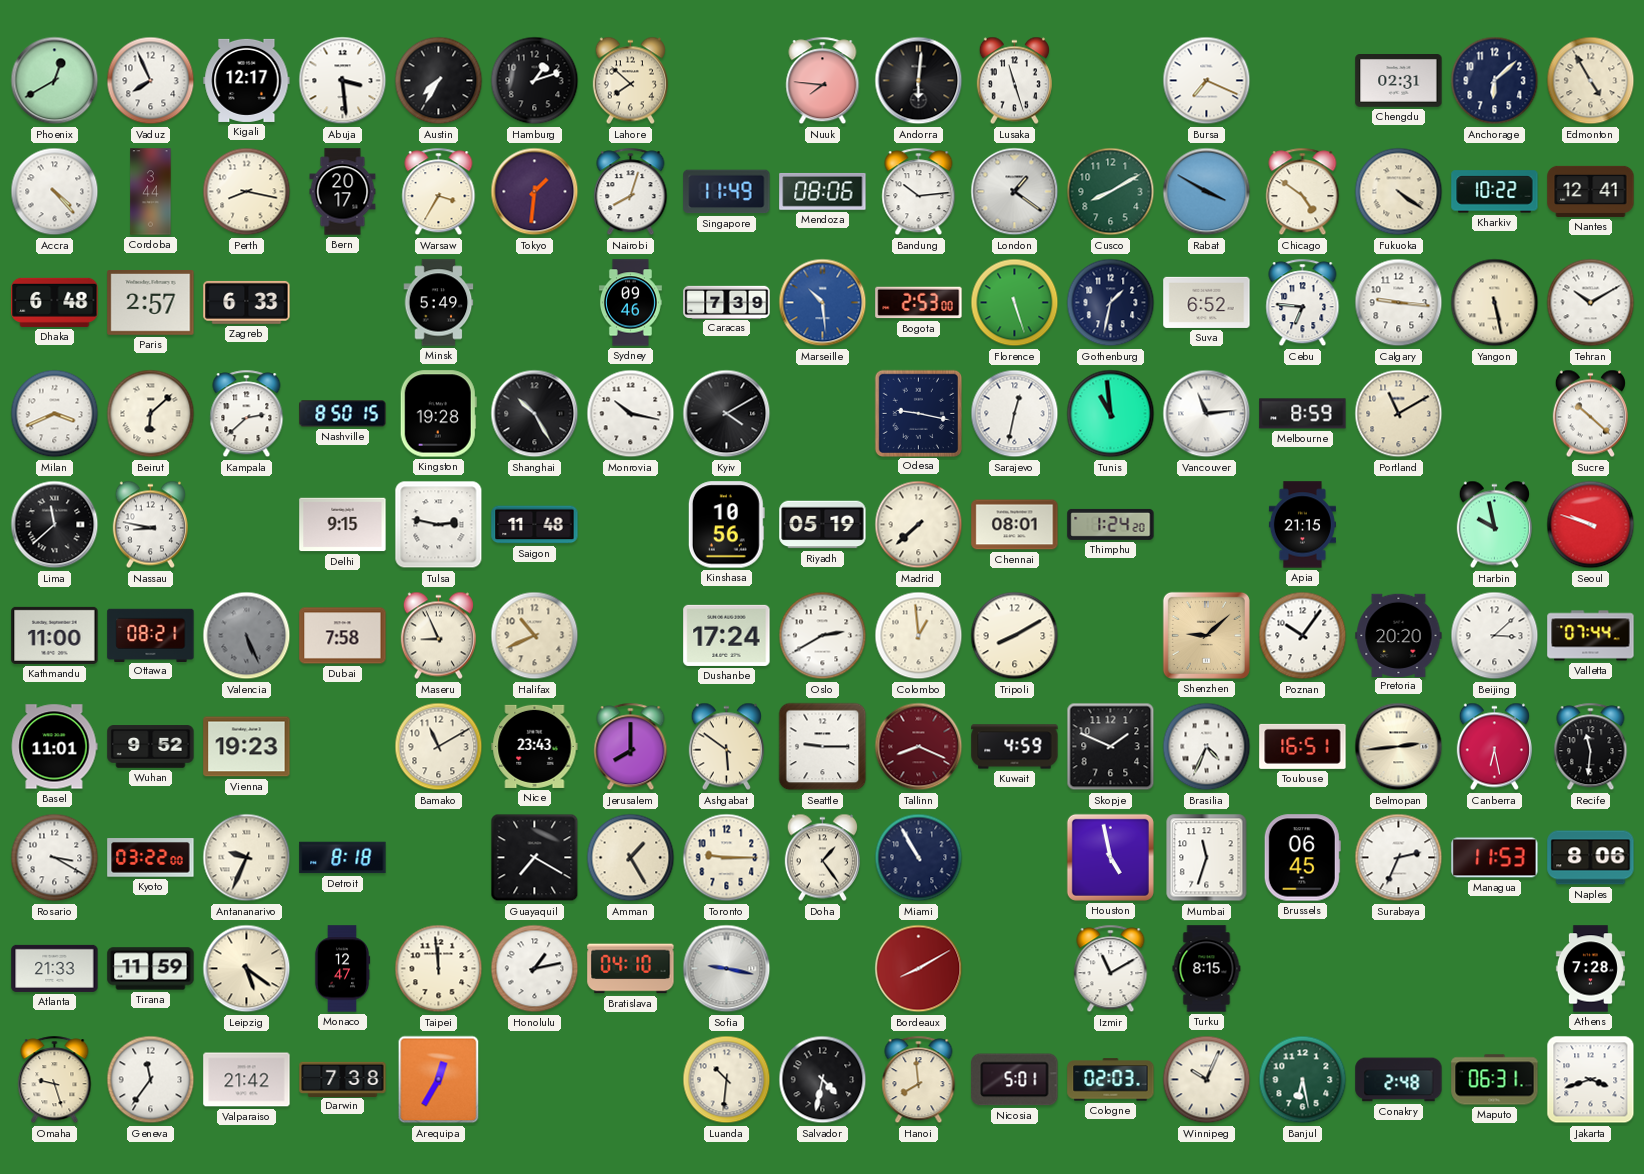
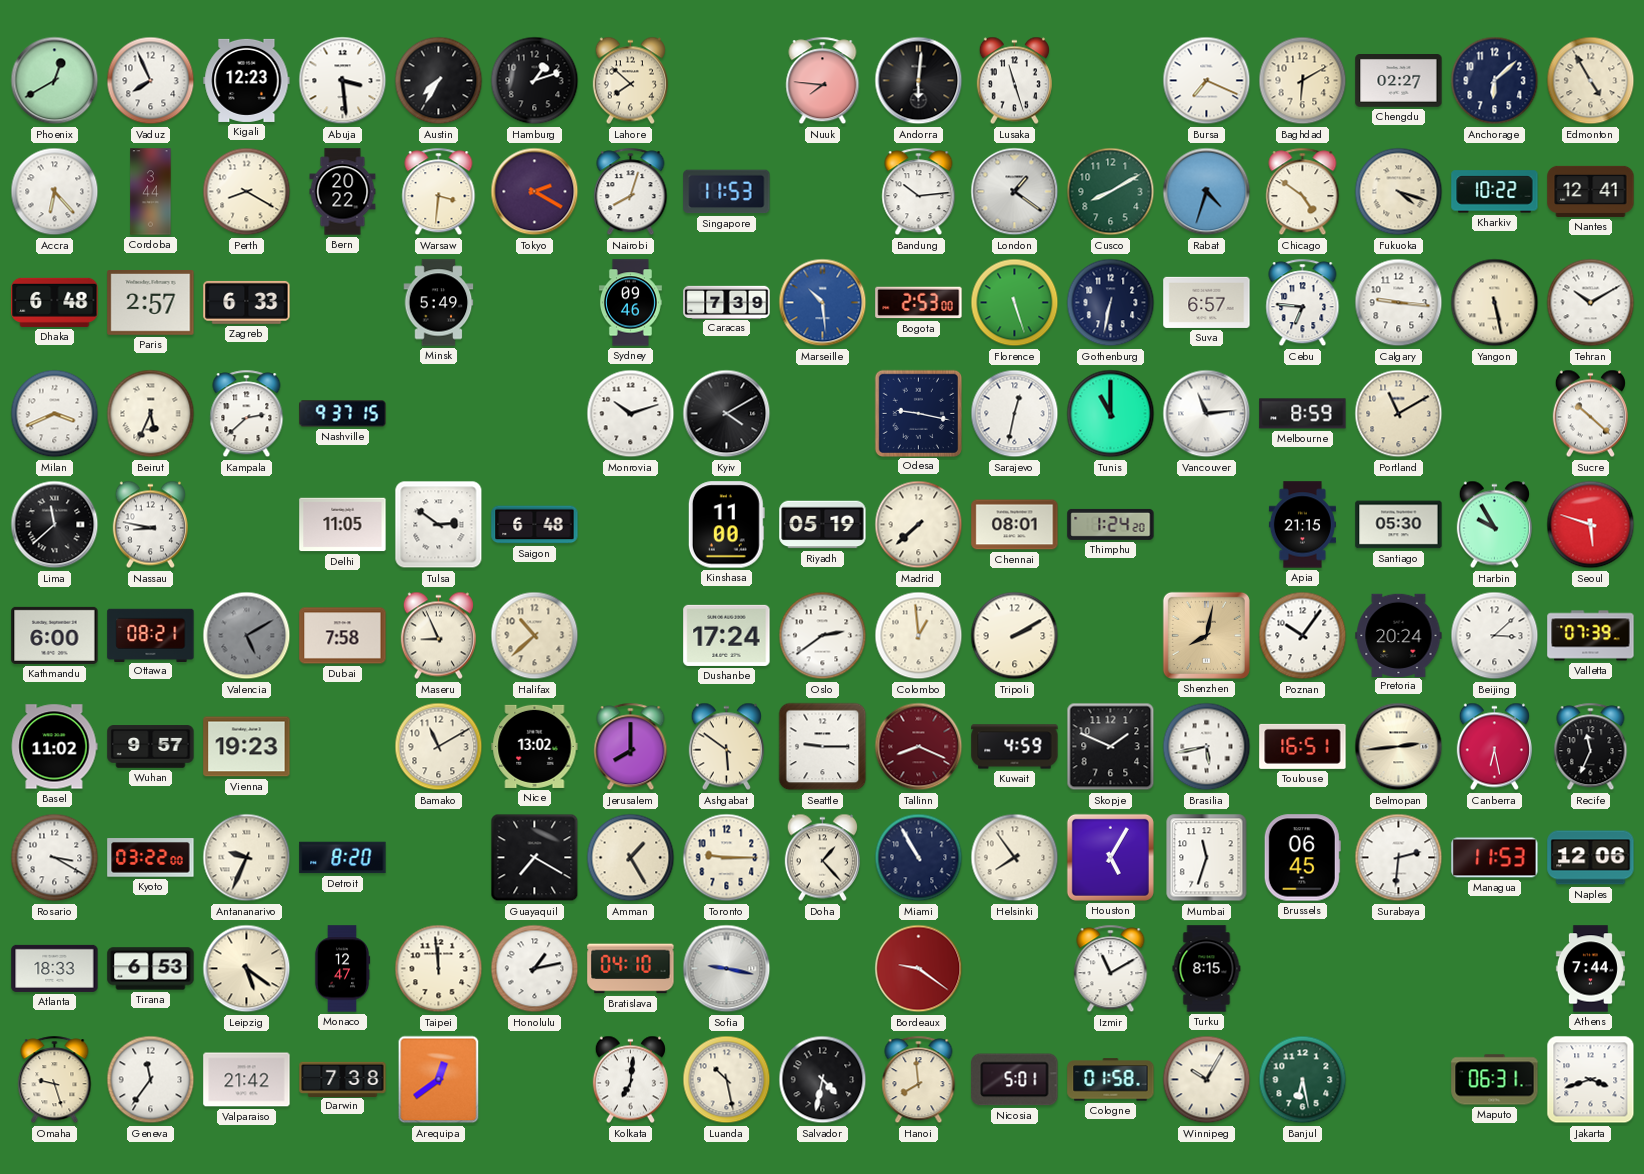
Kigali: 12:17 -> 12:23 (247, 80)
Baghdad: none -> 6:10 (1303, 81)
Chengdu: 02:31 -> 02:27 (1399, 81)
Accra: 4:23 -> 6:23 (55, 192)
Perth: 8:17 -> 8:20 (247, 192)
Bern: 20:17 -> 20:22 (343, 192)
Warsaw: 3:35 -> 3:31 (439, 192)
Tokyo: 1:31 -> 2:20 (535, 192)
Singapore: 11:49 -> 11:53 (727, 192)
Mendoza: 08:06 -> none (823, 191)
Rabat: 3:50 -> 4:33 (1207, 192)
Fukuoka: 4:21 -> 4:18 (1399, 192)
Gothenburg: 1:32 -> 6:32 (1111, 303)
Suva: 6:52 -> 6:57 (1207, 302)
Beirut: 6:08 -> 5:34 (151, 414)
Nashville: 8:50 -> 9:37 (343, 414)
Kingston: 19:28 -> none (438, 414)
Shanghai: 10:25 -> none (535, 414)
Monrovia: 10:17 -> 10:12 (631, 414)
Tunis: 10:59 -> 11:00 (1111, 414)
Delhi: 9:15 -> 11:05 (343, 525)
Tulsa: 2:47 -> 2:51 (439, 525)
Saigon: 11:48 -> 6:48 (535, 525)
Kinshasa: 10:56 -> 11:00 (726, 525)
Santiago: none -> 05:30 (1399, 525)
Harbin: 9:58 -> 9:55 (1494, 525)
Seoul: 9:48 -> 5:48 (1591, 525)
Kathmandu: 11:00 -> 6:00 (55, 635)
Valencia: 5:26 -> 5:10 (247, 636)
Halifax: 10:41 -> 10:38 (535, 636)
Oslo: 2:40 -> 2:39 (823, 636)
Tripoli: 8:10 -> 2:10 (1015, 636)
Shenzhen: 9:08 -> 8:02 (1206, 635)
Pretoria: 20:20 -> 20:24 (1399, 635)
Valletta: 07:44 -> 07:39 (1591, 636)
Basel: 11:01 -> 11:02 (54, 747)
Wuhan: 9:52 -> 9:57 (151, 747)
Nice: 23:43 -> 13:02 (535, 746)
Brasilia: 4:34 -> 5:43 (1207, 747)
Recife: 11:31 -> 11:34 (1591, 747)
Detroit: 8:18 -> 8:20 (343, 858)
Doha: 1:24 -> 1:23 (822, 858)
Helsinki: none -> 7:54 (1015, 858)
Houston: 4:58 -> 5:05 (1110, 857)
Surabaya: 2:34 -> 2:31 (1399, 858)
Naples: 8:06 -> 12:06 (1591, 858)
Atlanta: 21:33 -> 18:33 (55, 968)
Tirana: 11:59 -> 6:53 (151, 969)
Bordeaux: 8:10 -> 9:21 (919, 969)
Athens: 7:28 -> 7:44 (1590, 969)
Arequipa: 12:35 -> 12:39 (439, 1080)
Kolkata: none -> 7:01 (630, 1080)
Luanda: 10:31 -> 10:28 (727, 1080)
Cologne: 02:03 -> 01:58 (1111, 1080)
Winnipeg: 10:04 -> 10:05 (1207, 1080)
Conakry: 2:48 -> none (1399, 1080)
